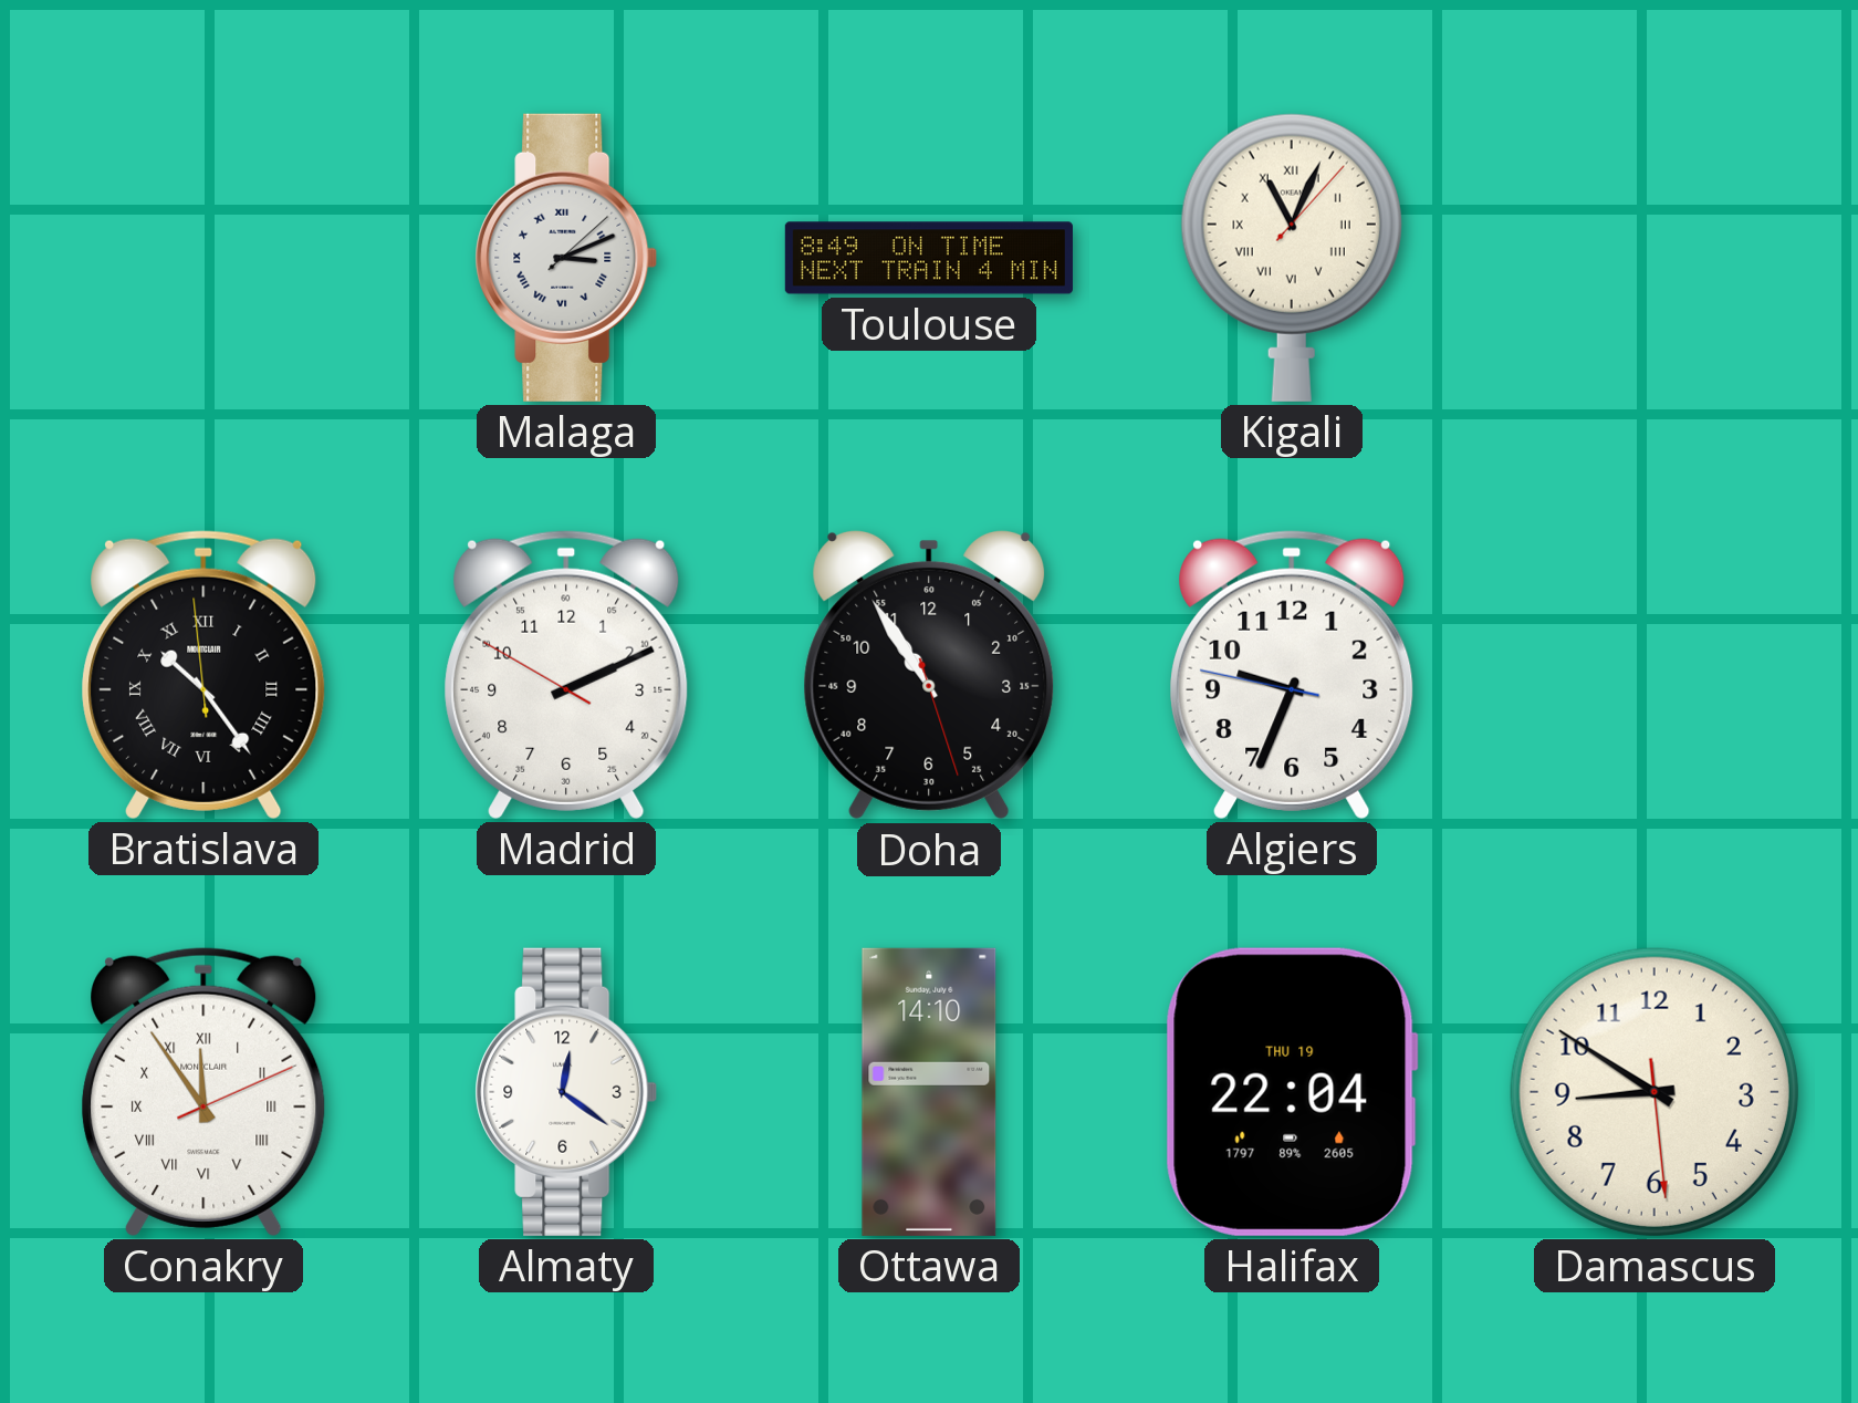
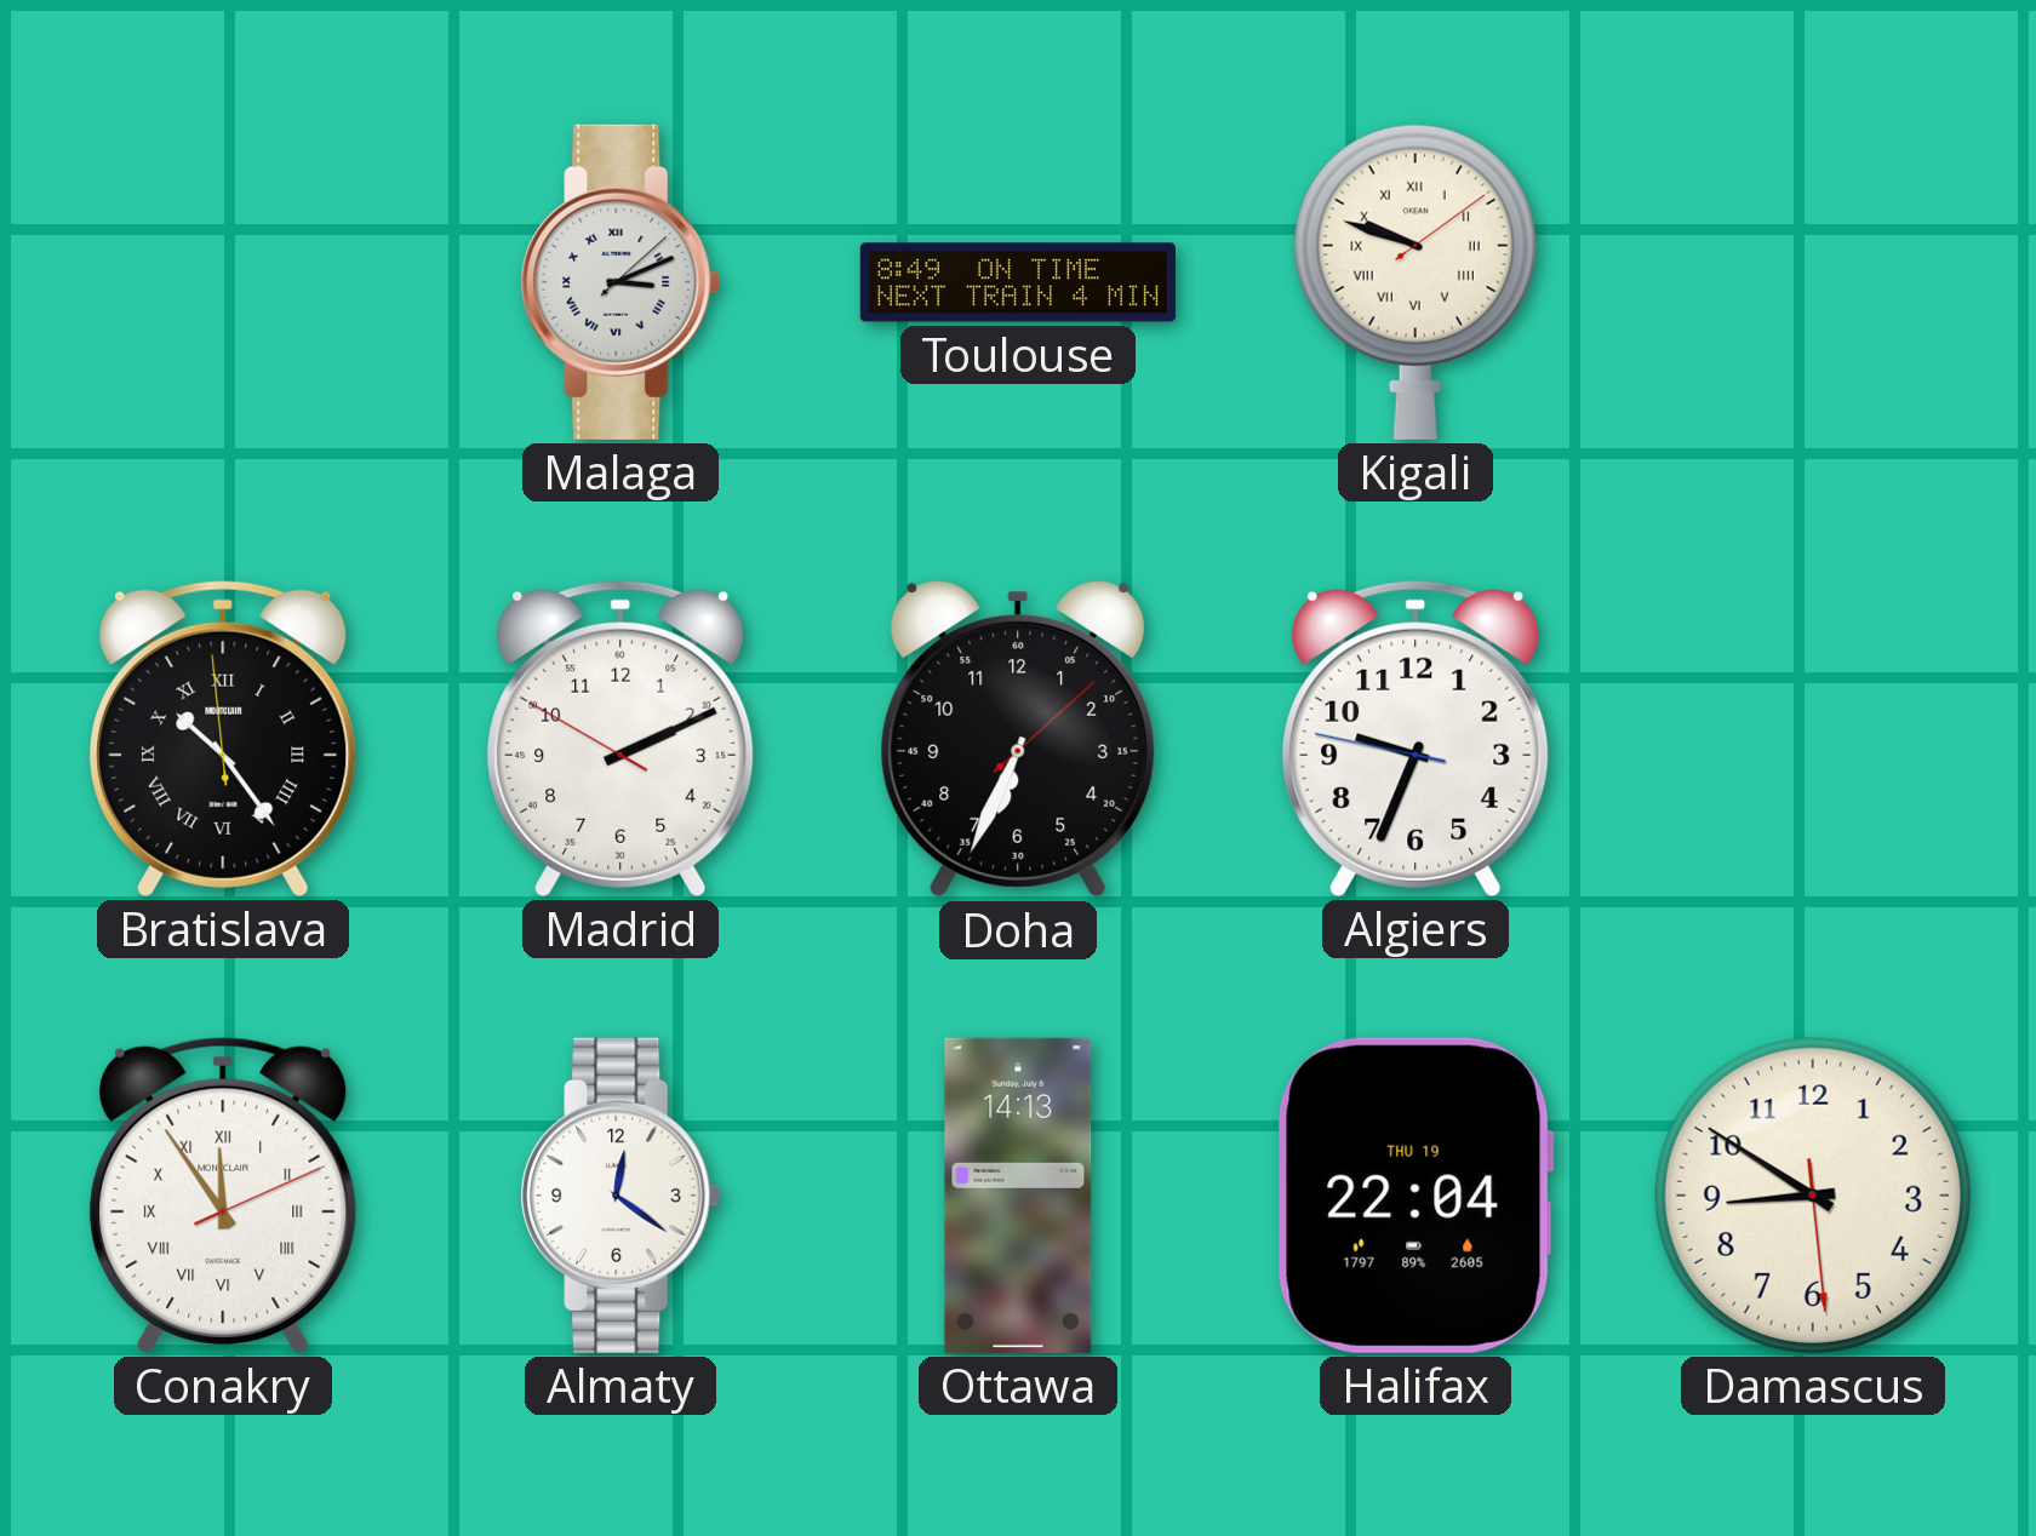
Kigali: 11:04 -> 9:48 (1416, 282)
Doha: 10:54 -> 6:34 (1018, 739)
Ottawa: 14:10 -> 14:13 (1018, 1196)
